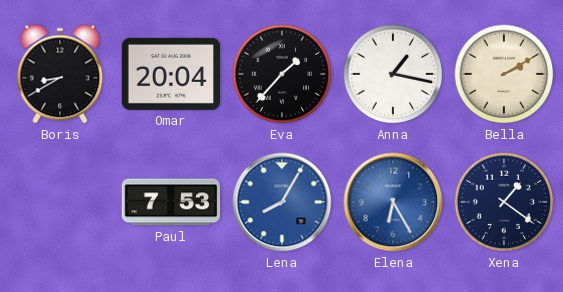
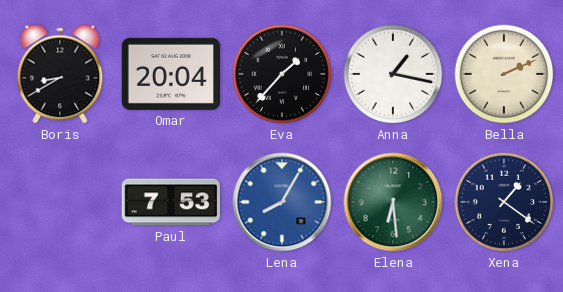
Bella: 2:10 -> 2:11 (504, 74)
Elena: 6:25 -> 6:29 (393, 202)
Elena dial: blue -> green (393, 202)
